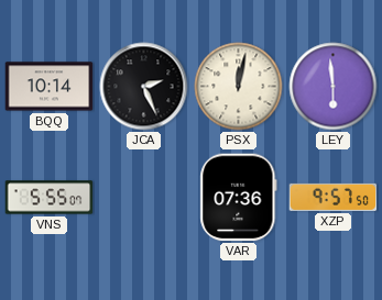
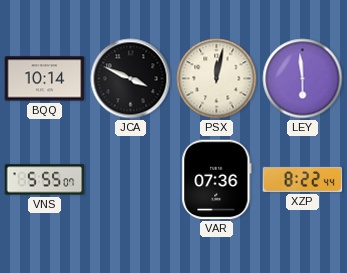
JCA: 2:26 -> 3:49 (131, 79)
XZP: 9:57 -> 8:22 (303, 179)
